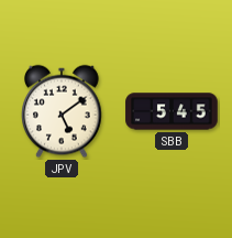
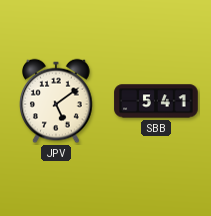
SBB: 5:45 -> 5:41 (156, 101)
